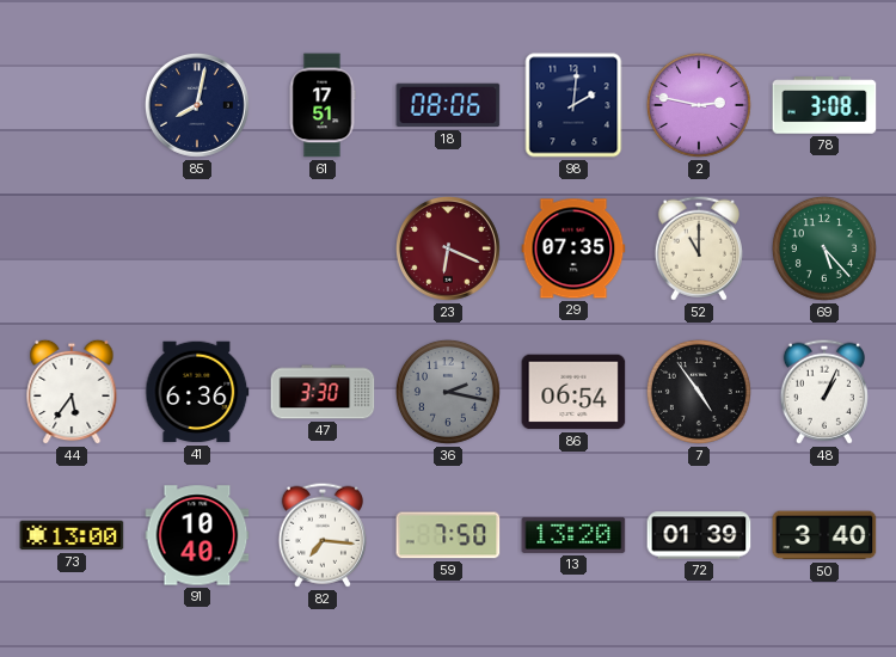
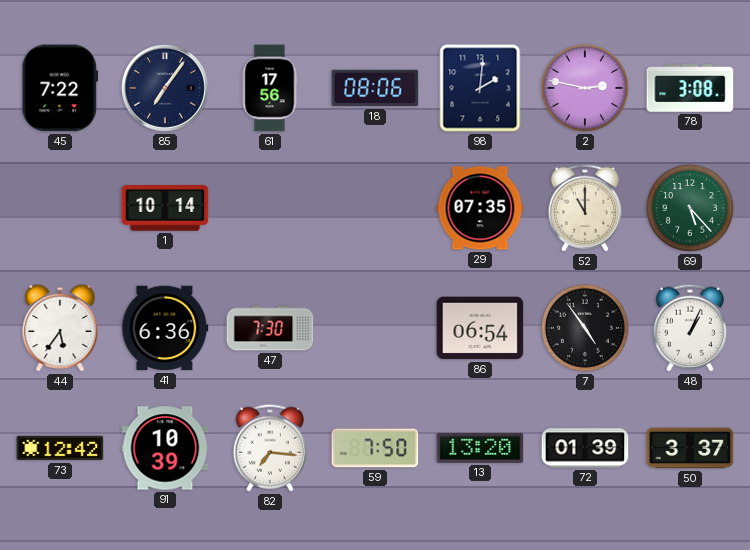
45: none -> 7:22 (60, 88)
85: 8:02 -> 7:06 (165, 88)
61: 17:51 -> 17:56 (270, 88)
1: none -> 10:14 (165, 208)
23: 6:19 -> none (448, 248)
47: 3:30 -> 7:30 (270, 328)
36: 2:17 -> none (448, 392)
73: 13:00 -> 12:42 (60, 448)
91: 10:40 -> 10:39 (165, 448)
50: 3:40 -> 3:37 (690, 448)
